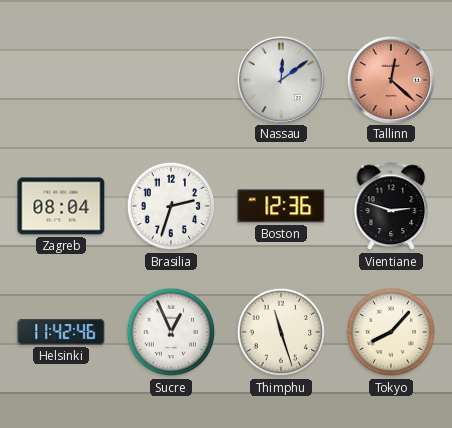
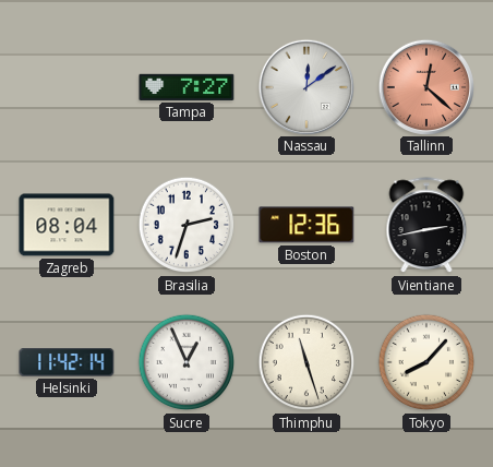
Tampa: none -> 7:27 (187, 87)
Vientiane: 2:48 -> 2:43 (426, 226)
Helsinki: 11:42:46 -> 11:42:14 (67, 362)
